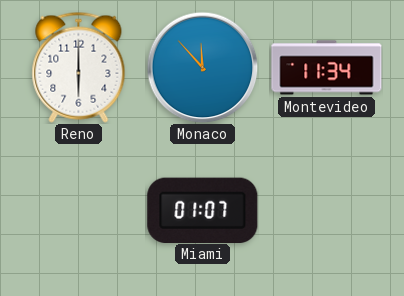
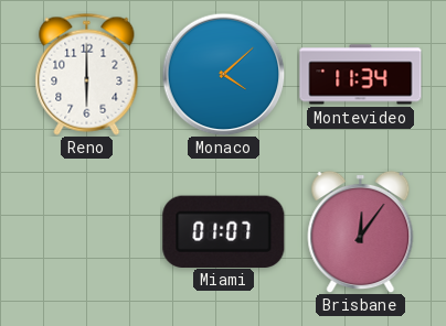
Monaco: 11:53 -> 4:08 (223, 74)
Brisbane: none -> 12:06 (361, 231)
